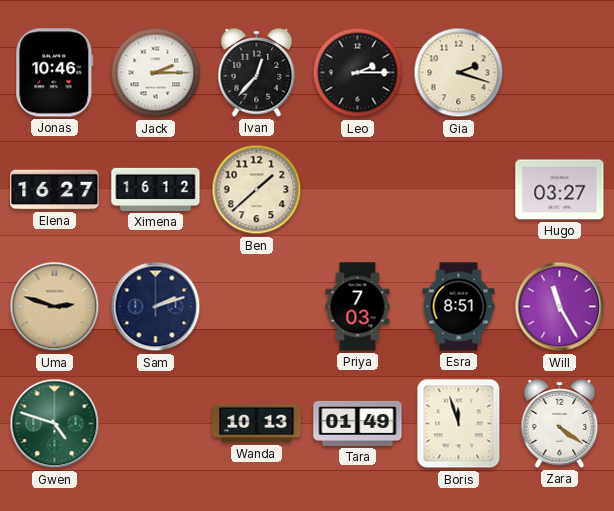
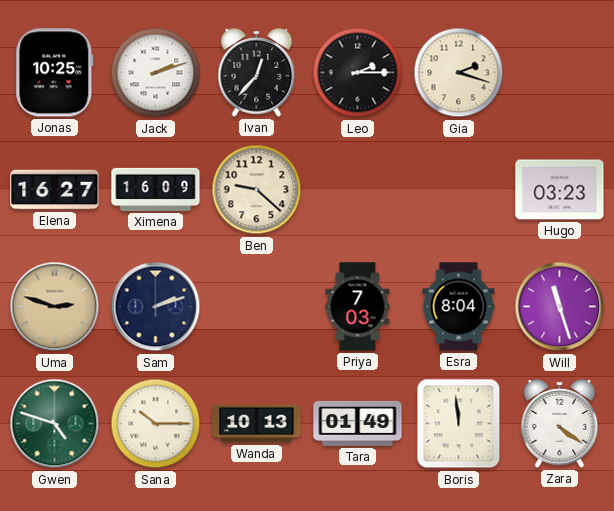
Jonas: 10:46 -> 10:25 (55, 73)
Jack: 2:15 -> 2:12 (156, 73)
Ximena: 16:12 -> 16:09 (156, 189)
Ben: 1:38 -> 9:22 (257, 190)
Hugo: 03:27 -> 03:23 (560, 190)
Esra: 8:51 -> 8:04 (459, 307)
Will: 11:25 -> 11:27 (560, 307)
Sana: none -> 10:15 (156, 424)
Boris: 11:57 -> 11:59 (459, 424)
